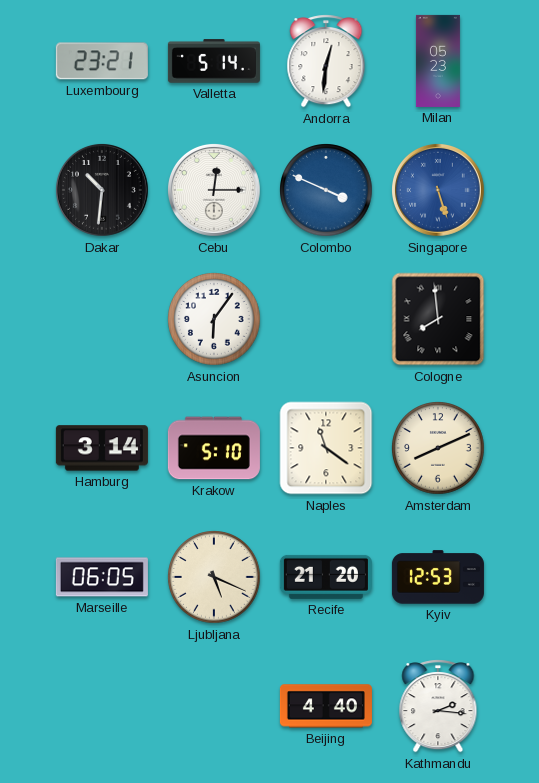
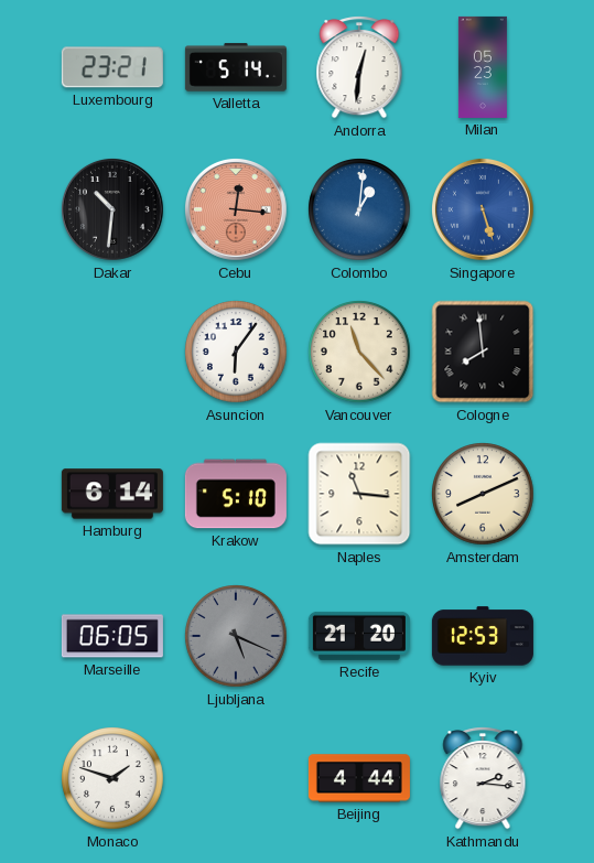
Cebu: 12:15 -> 12:16 (236, 209)
Cebu dial: white -> salmon (236, 209)
Colombo: 3:49 -> 1:01 (359, 209)
Vancouver: none -> 11:23 (359, 352)
Hamburg: 3:14 -> 6:14 (112, 494)
Naples: 11:21 -> 11:16 (359, 494)
Ljubljana dial: cream -> grey (236, 636)
Monaco: none -> 1:48 (112, 778)
Beijing: 4:40 -> 4:44 (359, 778)
